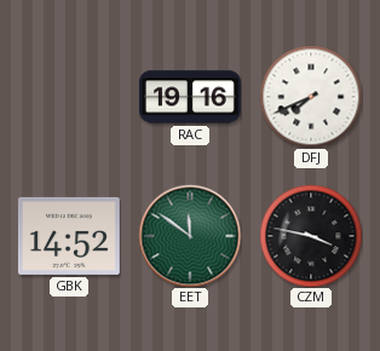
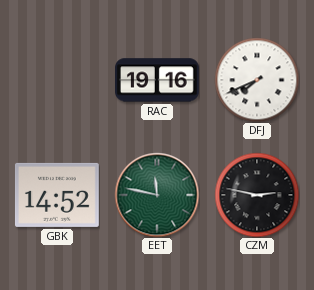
EET: 11:51 -> 11:47 (157, 195)
CZM: 3:47 -> 2:47 (257, 195)
